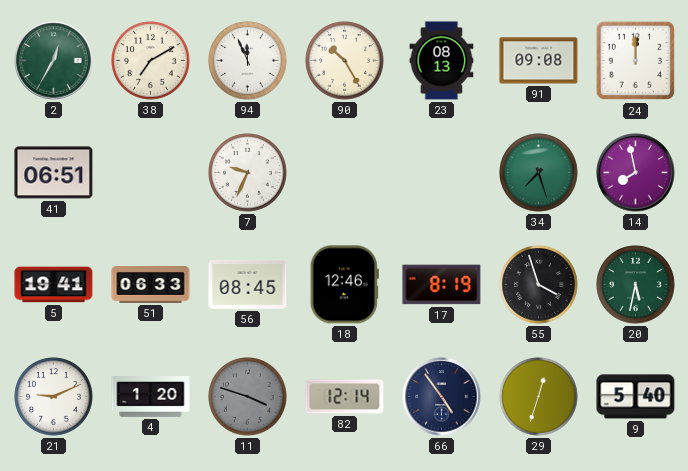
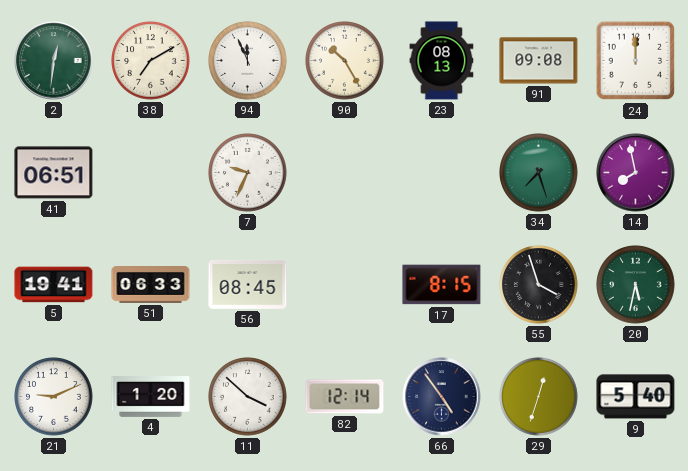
2: 12:35 -> 12:31 (54, 61)
18: 12:46 -> none (344, 285)
17: 8:19 -> 8:15 (442, 285)
11: 3:48 -> 3:52 (248, 397)
11 dial: grey -> white (248, 397)
